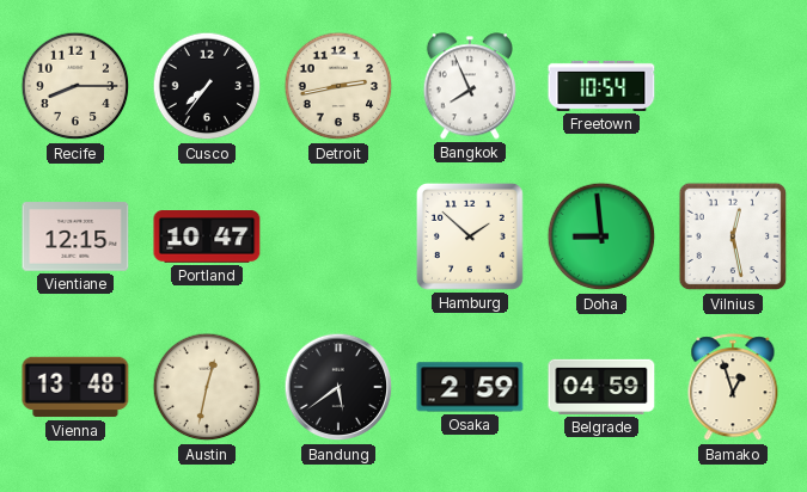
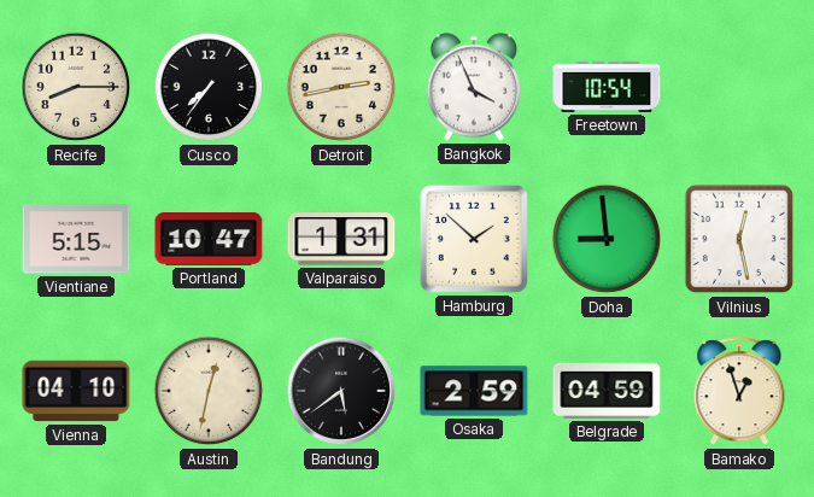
Bangkok: 7:56 -> 3:56 (473, 87)
Vientiane: 12:15 -> 5:15 (76, 239)
Valparaiso: none -> 1:31 (341, 239)
Vienna: 13:48 -> 04:10 (76, 391)
